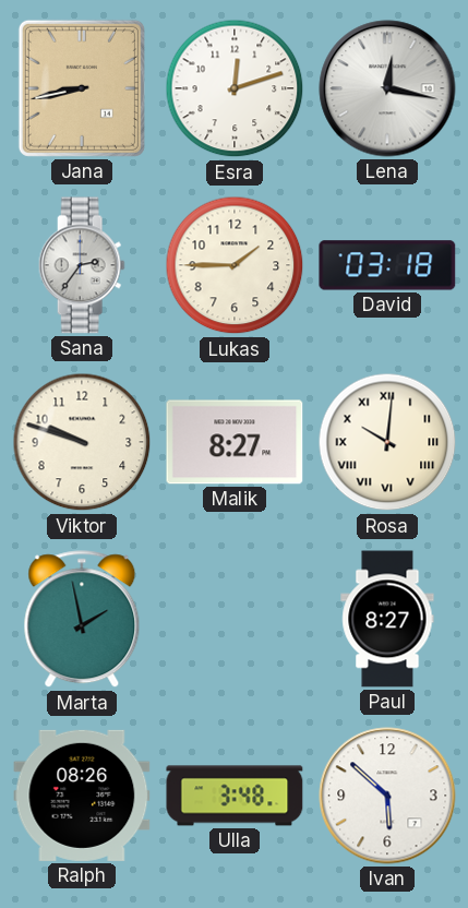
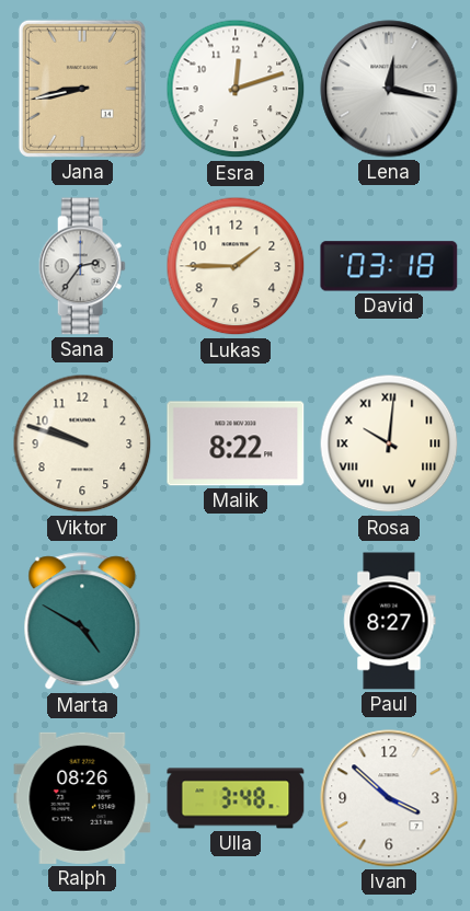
Malik: 8:27 -> 8:22 (236, 443)
Marta: 1:58 -> 4:50 (82, 622)
Ivan: 5:52 -> 3:52 (389, 798)
